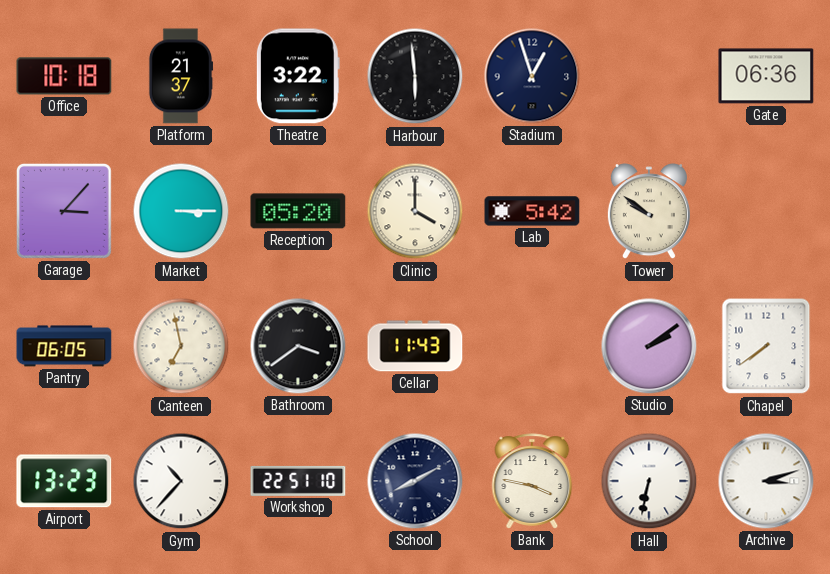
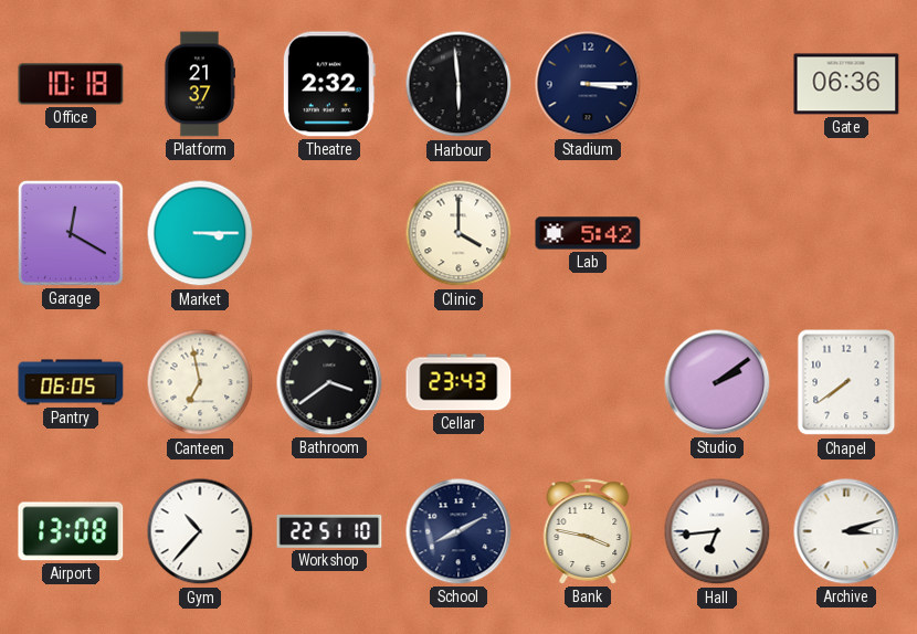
Theatre: 3:22 -> 2:32 (329, 84)
Stadium: 12:57 -> 3:15 (588, 84)
Garage: 3:07 -> 12:20 (71, 233)
Reception: 05:20 -> none (298, 211)
Tower: 9:51 -> none (649, 212)
Cellar: 11:43 -> 23:43 (458, 382)
Airport: 13:23 -> 13:08 (71, 531)
Hall: 6:32 -> 6:44 (717, 531)
